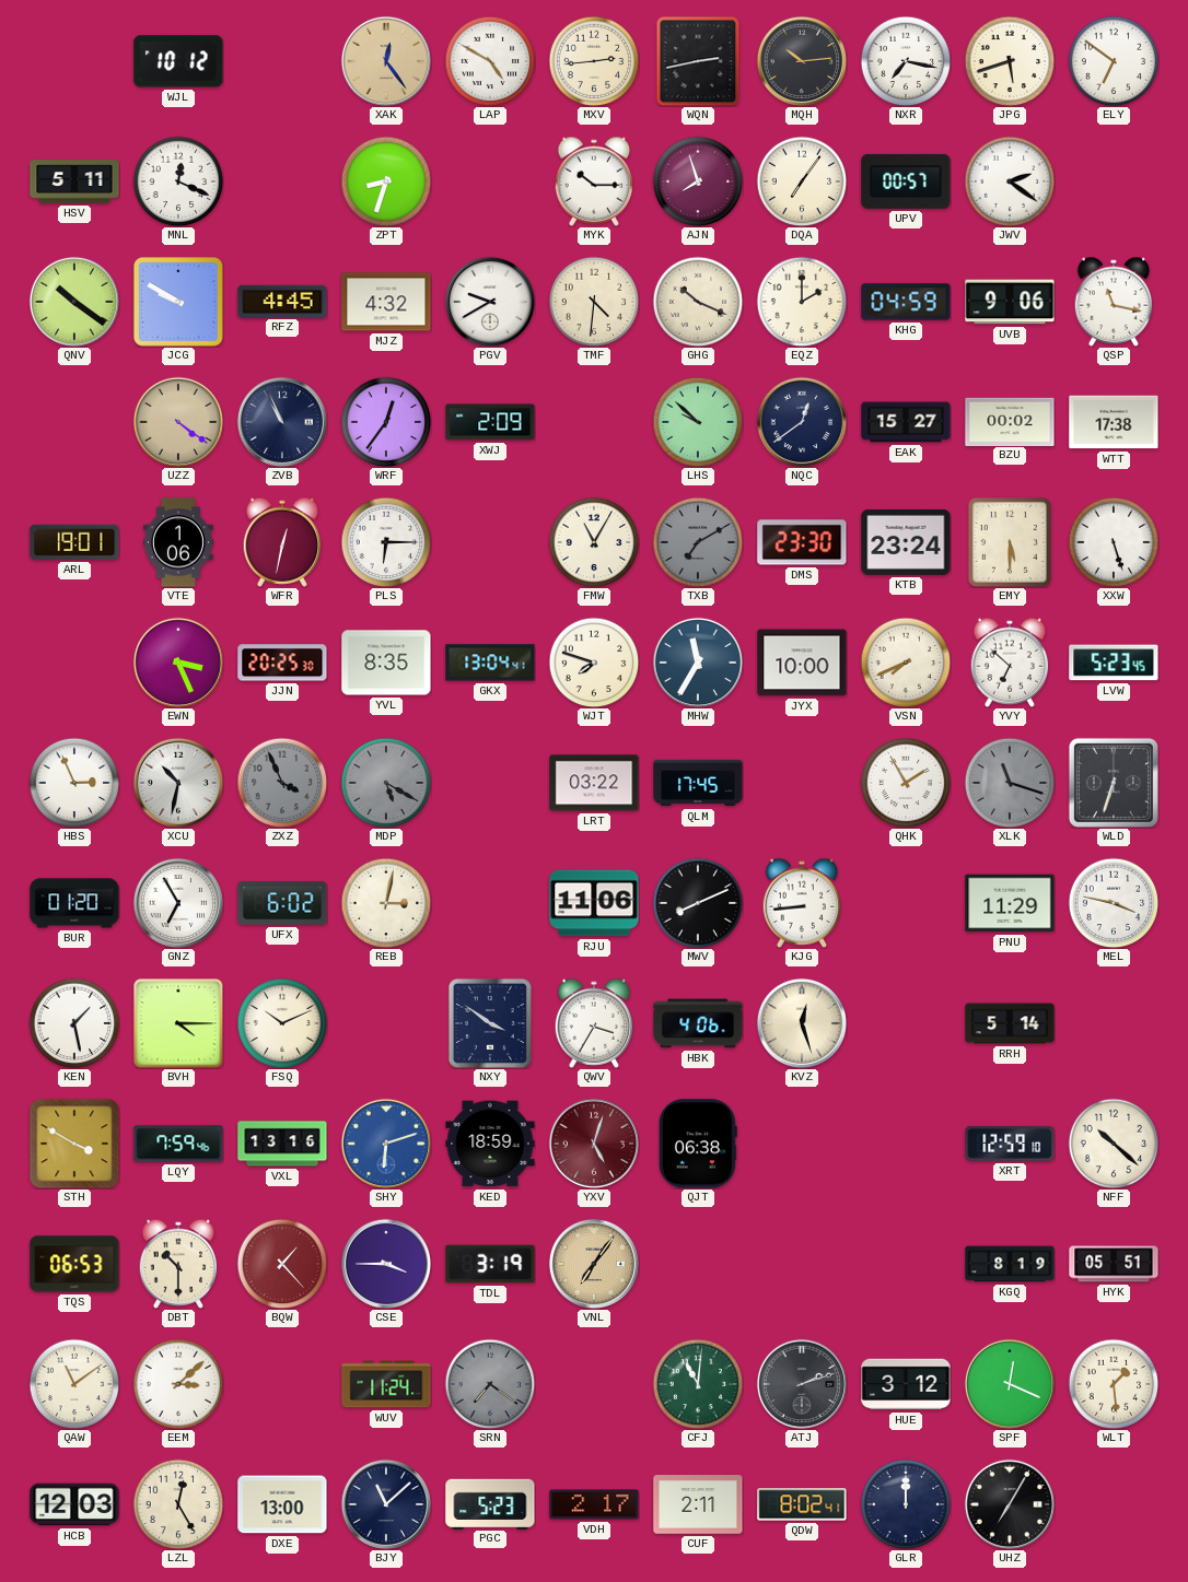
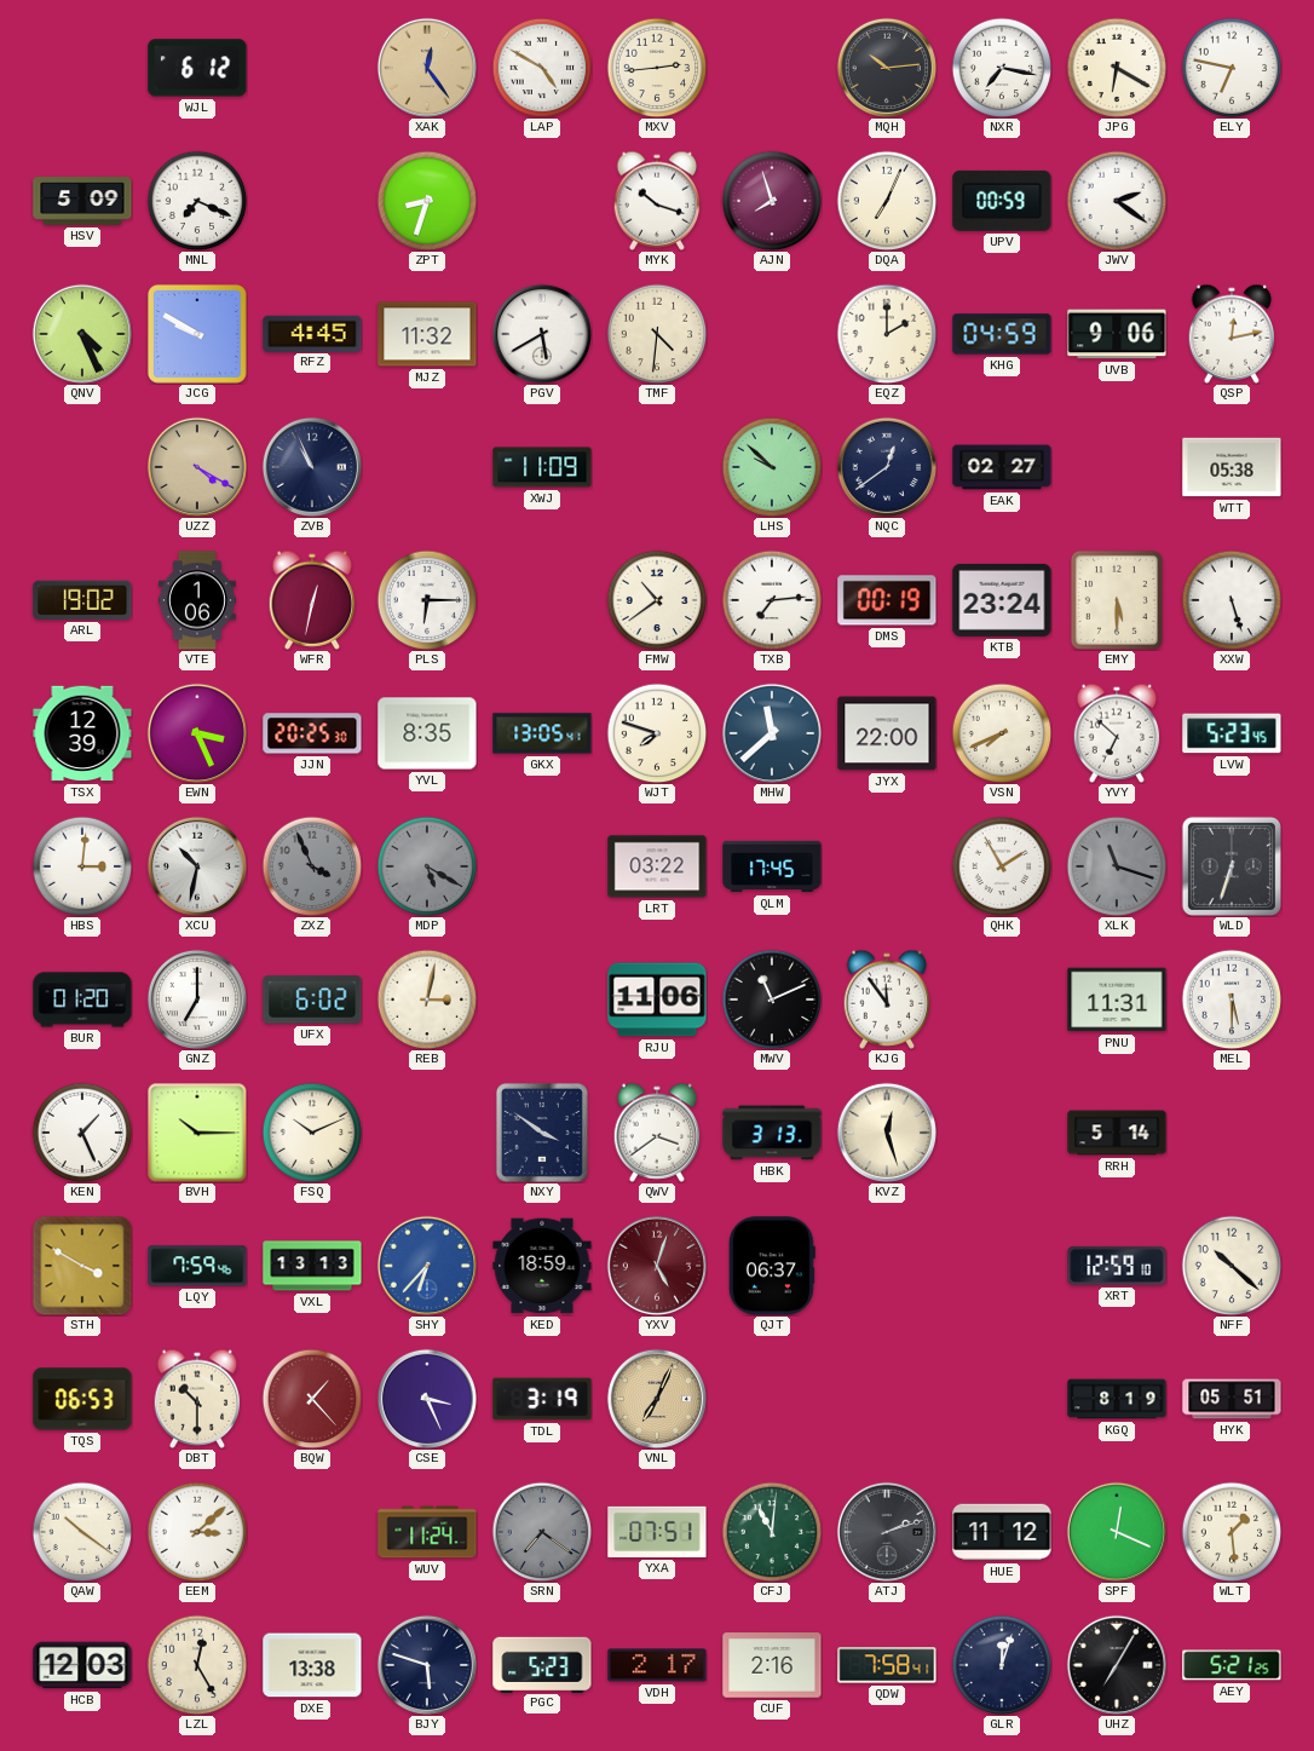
WJL: 10:12 -> 6:12 (197, 68)
WQN: 2:43 -> none (698, 61)
JPG: 5:42 -> 6:20 (1117, 68)
ELY: 6:51 -> 6:47 (1232, 68)
HSV: 5:11 -> 5:09 (82, 201)
MNL: 12:19 -> 7:19 (197, 201)
MYK: 10:15 -> 10:18 (657, 201)
DQA: 7:06 -> 7:04 (887, 201)
UPV: 00:57 -> 00:59 (1002, 201)
QNV: 10:21 -> 4:26 (81, 333)
MJZ: 4:32 -> 11:32 (427, 334)
PGV: 9:40 -> 5:40 (541, 333)
GHG: 10:19 -> none (698, 302)
QSP: 11:17 -> 12:13 (1232, 334)
UZZ: 4:21 -> 4:20 (196, 466)
WRF: 12:36 -> none (386, 422)
XWJ: 2:09 -> 11:09 (542, 467)
EAK: 15:27 -> 02:27 (1002, 467)
BZU: 00:02 -> none (1010, 421)
WTT: 17:38 -> 05:38 (1232, 467)
ARL: 19:01 -> 19:02 (82, 600)
FMW: 11:05 -> 10:39 (657, 600)
TXB: 7:10 -> 7:14 (772, 600)
TXB dial: grey -> white (772, 600)
DMS: 23:30 -> 00:19 (887, 600)
TSX: none -> 12:39 (82, 733)
GKX: 13:04 -> 13:05 (542, 733)
MHW: 11:35 -> 11:38 (771, 732)
JYX: 10:00 -> 22:00 (887, 733)
HBS: 2:56 -> 3:01 (82, 866)
GNZ: 6:55 -> 7:00 (196, 998)
MWV: 8:11 -> 11:11 (772, 1000)
KJG: 8:44 -> 11:54 (887, 1000)
PNU: 11:29 -> 11:31 (1117, 1000)
MEL: 3:47 -> 5:30 (1232, 1000)
KEN: 1:28 -> 1:26 (82, 1133)
BVH: 4:15 -> 10:15 (197, 1133)
QWV: 3:35 -> 3:39 (657, 1133)
HBK: 4:06 -> 3:13 (772, 1133)
VXL: 13:16 -> 13:13 (312, 1266)
SHY: 6:12 -> 6:37 (426, 1265)
QJT: 06:38 -> 06:37 (772, 1266)
CSE: 3:45 -> 3:26 (426, 1398)
VNL: 7:06 -> 7:04 (656, 1398)
QAW: 11:09 -> 10:21 (82, 1532)
YXA: none -> 07:51 (657, 1532)
HUE: 3:12 -> 11:12 (1002, 1532)
DXE: 13:00 -> 13:38 (312, 1665)
BJY: 11:08 -> 5:48 (426, 1664)
CUF: 2:11 -> 2:16 (772, 1665)
QDW: 8:02 -> 7:58 (887, 1665)
GLR: 12:00 -> 12:03 (1002, 1665)
AEY: none -> 5:21 (1232, 1665)
